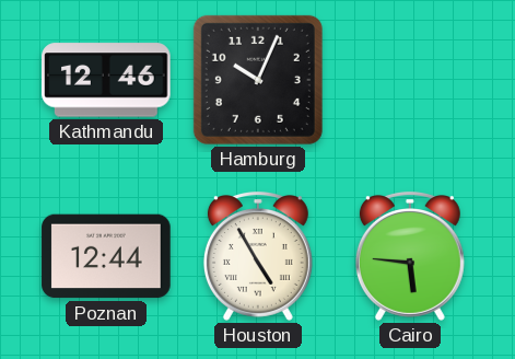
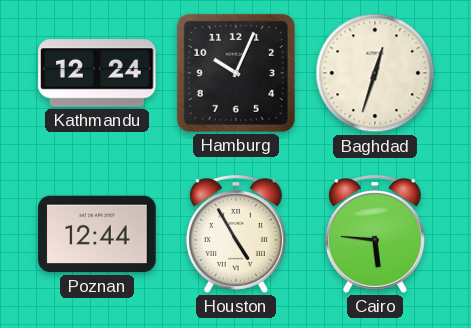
Kathmandu: 12:46 -> 12:24 (97, 73)
Baghdad: none -> 12:33 (375, 73)
